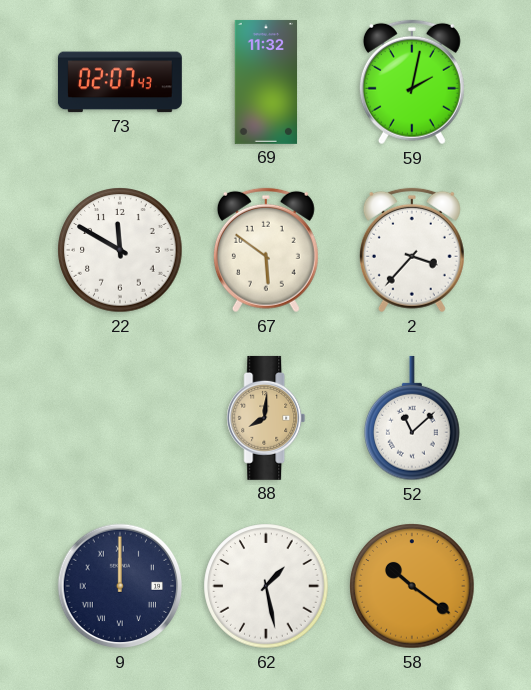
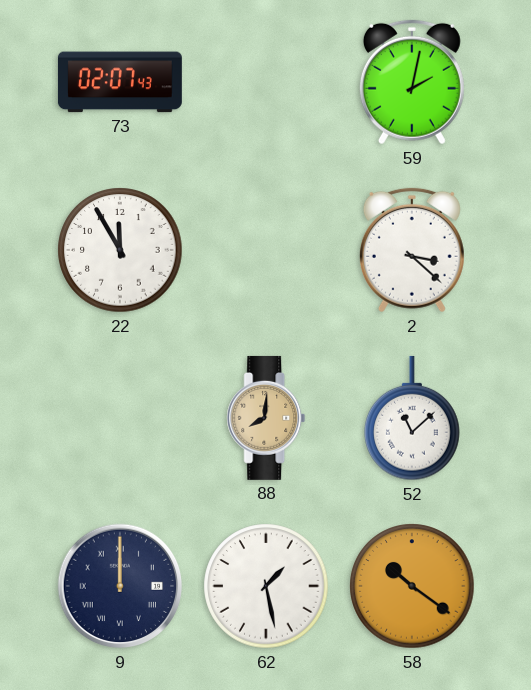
69: 11:32 -> none (266, 82)
22: 11:50 -> 11:55 (120, 250)
67: 5:51 -> none (266, 250)
2: 3:37 -> 3:22 (412, 250)
